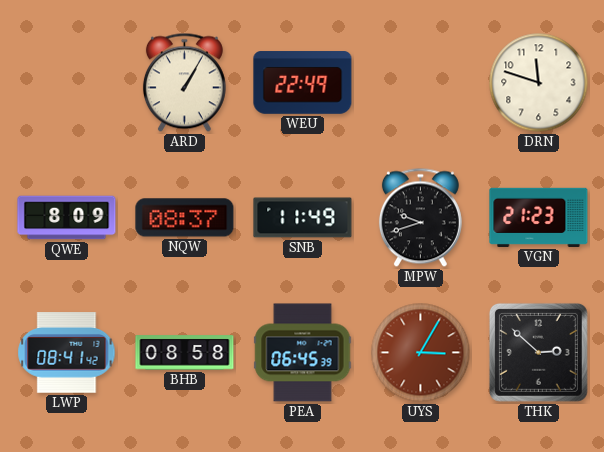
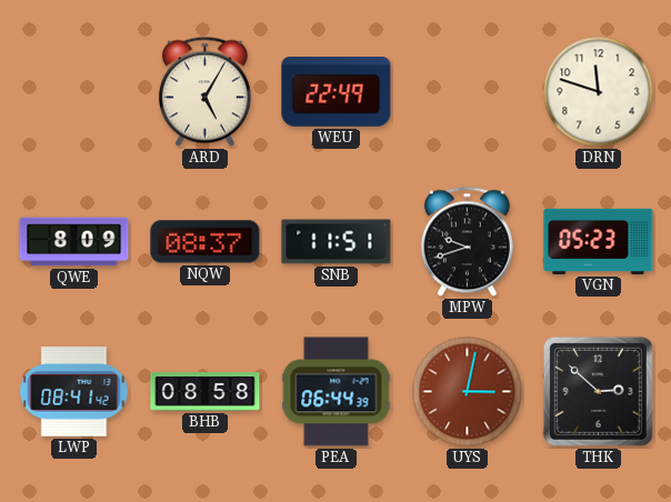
ARD: 1:05 -> 5:05 (204, 92)
SNB: 11:49 -> 11:51 (337, 242)
VGN: 21:23 -> 05:23 (599, 241)
PEA: 06:45 -> 06:44 (337, 392)
UYS: 3:05 -> 3:02 (468, 392)
